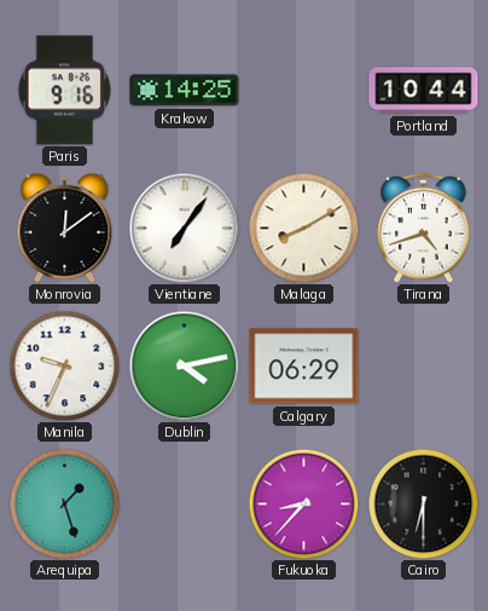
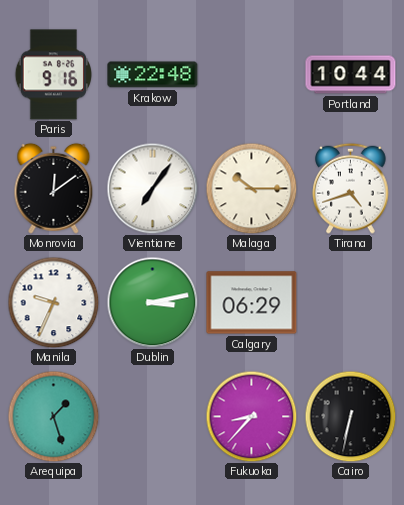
Krakow: 14:25 -> 22:48 (153, 75)
Malaga: 8:10 -> 10:15 (251, 188)
Dublin: 4:13 -> 3:13 (152, 302)
Cairo: 6:30 -> 6:32 (350, 416)
